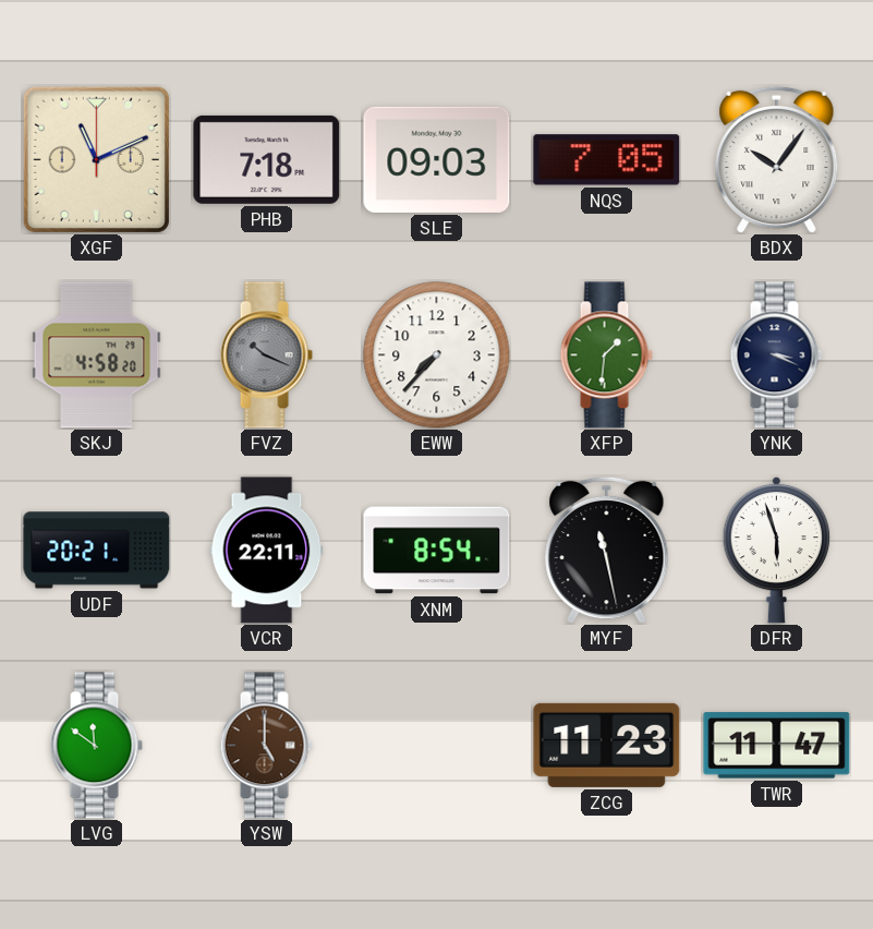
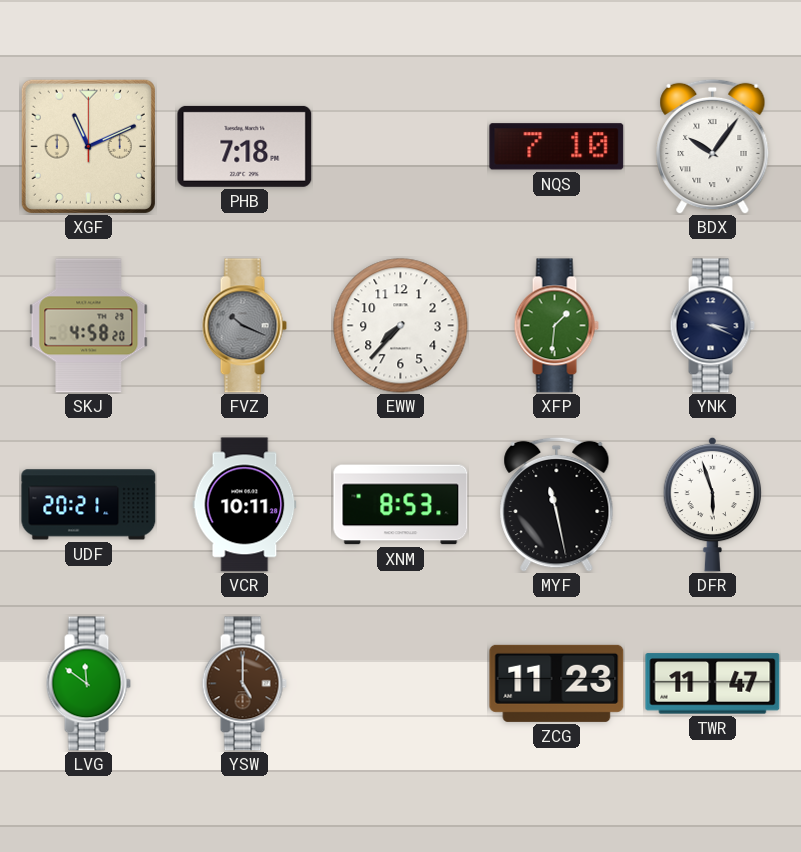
SLE: 09:03 -> none (437, 159)
NQS: 7:05 -> 7:10 (557, 147)
VCR: 22:11 -> 10:11 (245, 505)
XNM: 8:54 -> 8:53 (401, 505)
